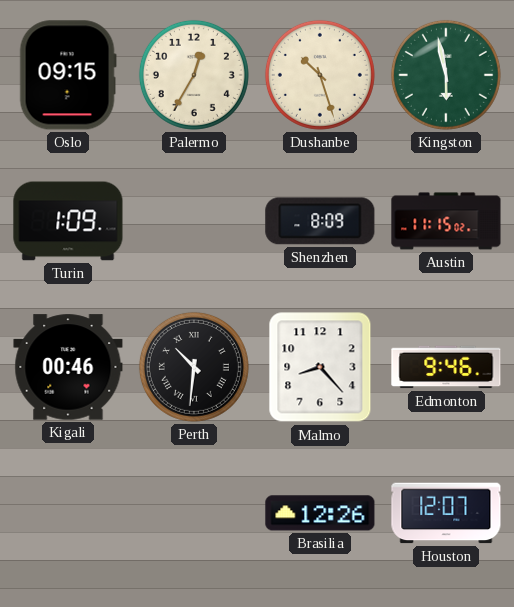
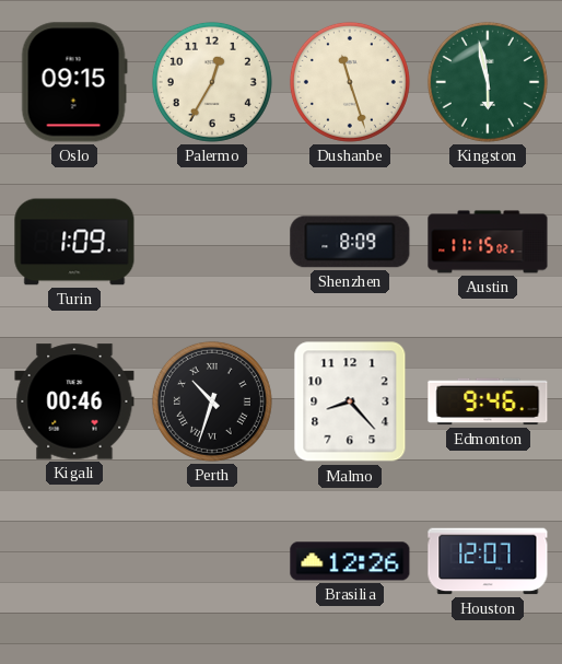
Dushanbe: 10:27 -> 11:27 (350, 82)
Perth: 10:31 -> 10:33 (212, 401)
